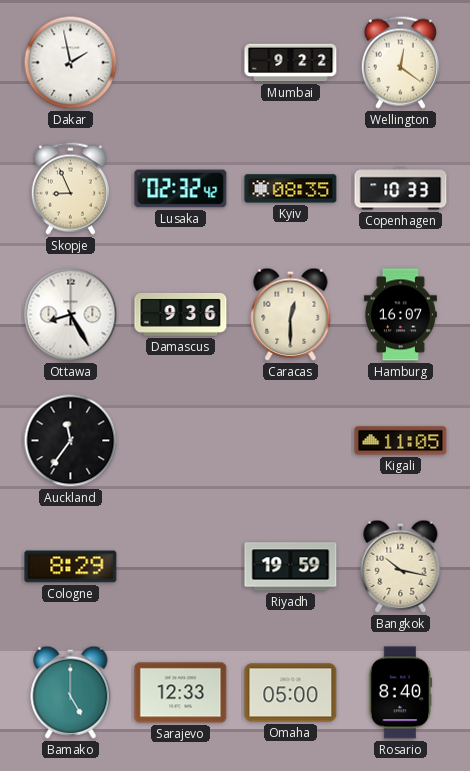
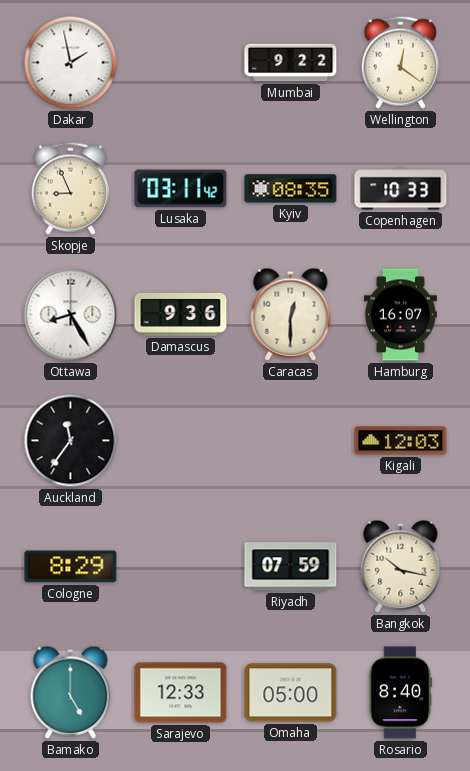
Lusaka: 02:32 -> 03:11 (181, 189)
Kigali: 11:05 -> 12:03 (401, 441)
Riyadh: 19:59 -> 07:59 (291, 567)
